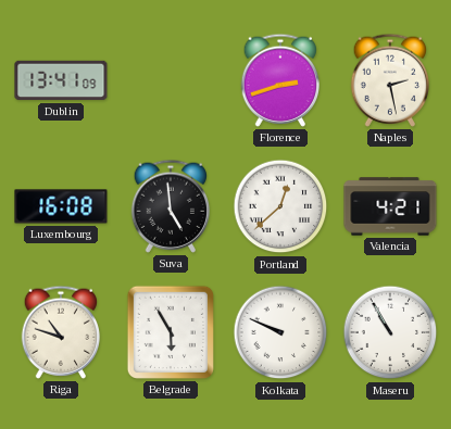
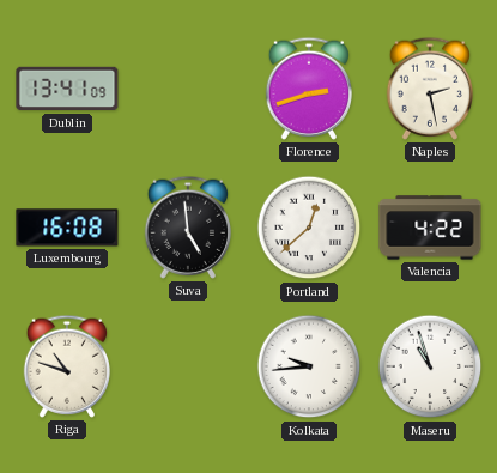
Valencia: 4:21 -> 4:22 (430, 228)
Belgrade: 5:55 -> none (171, 332)
Kolkata: 9:49 -> 9:44 (309, 366)
Maseru: 10:55 -> 10:57 (430, 366)
